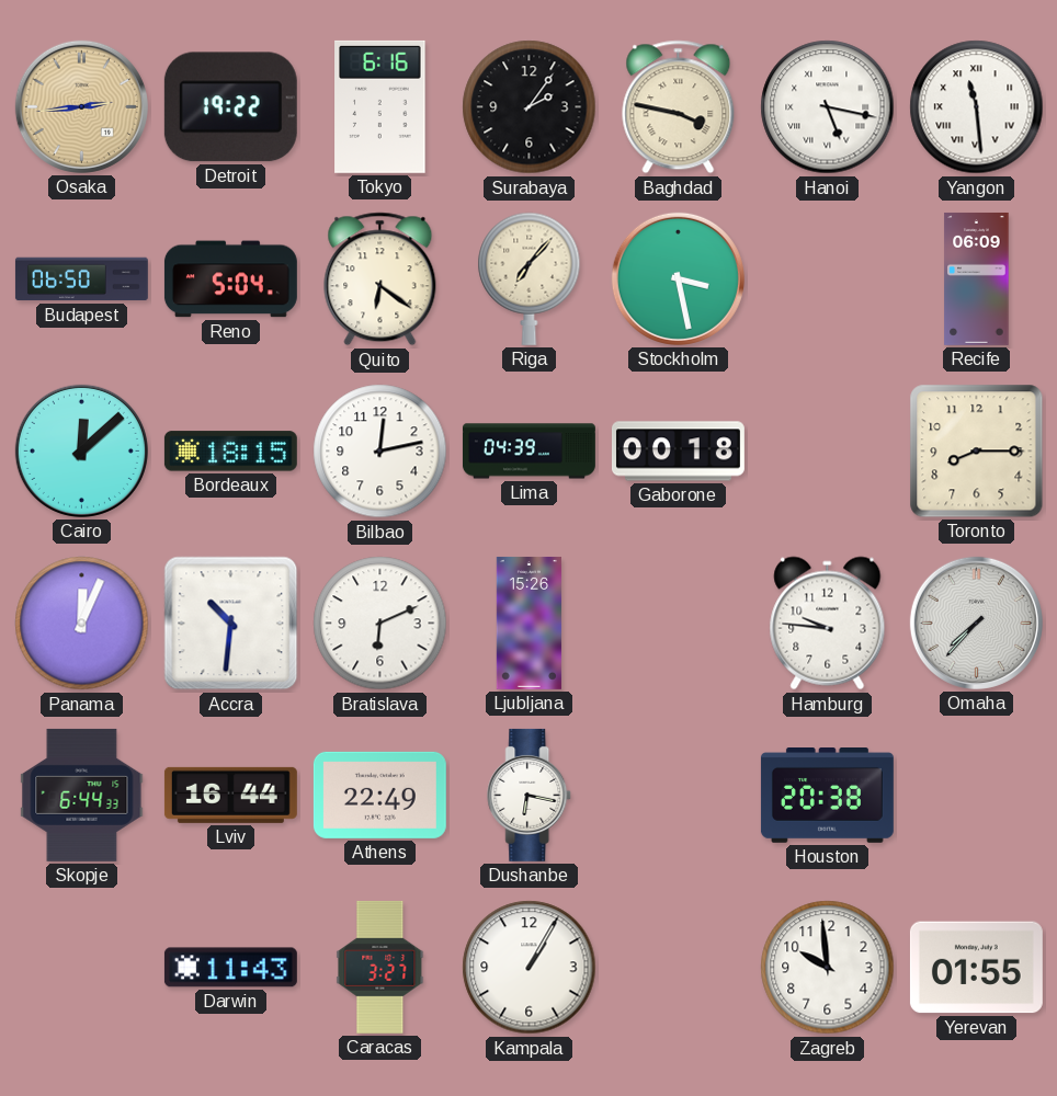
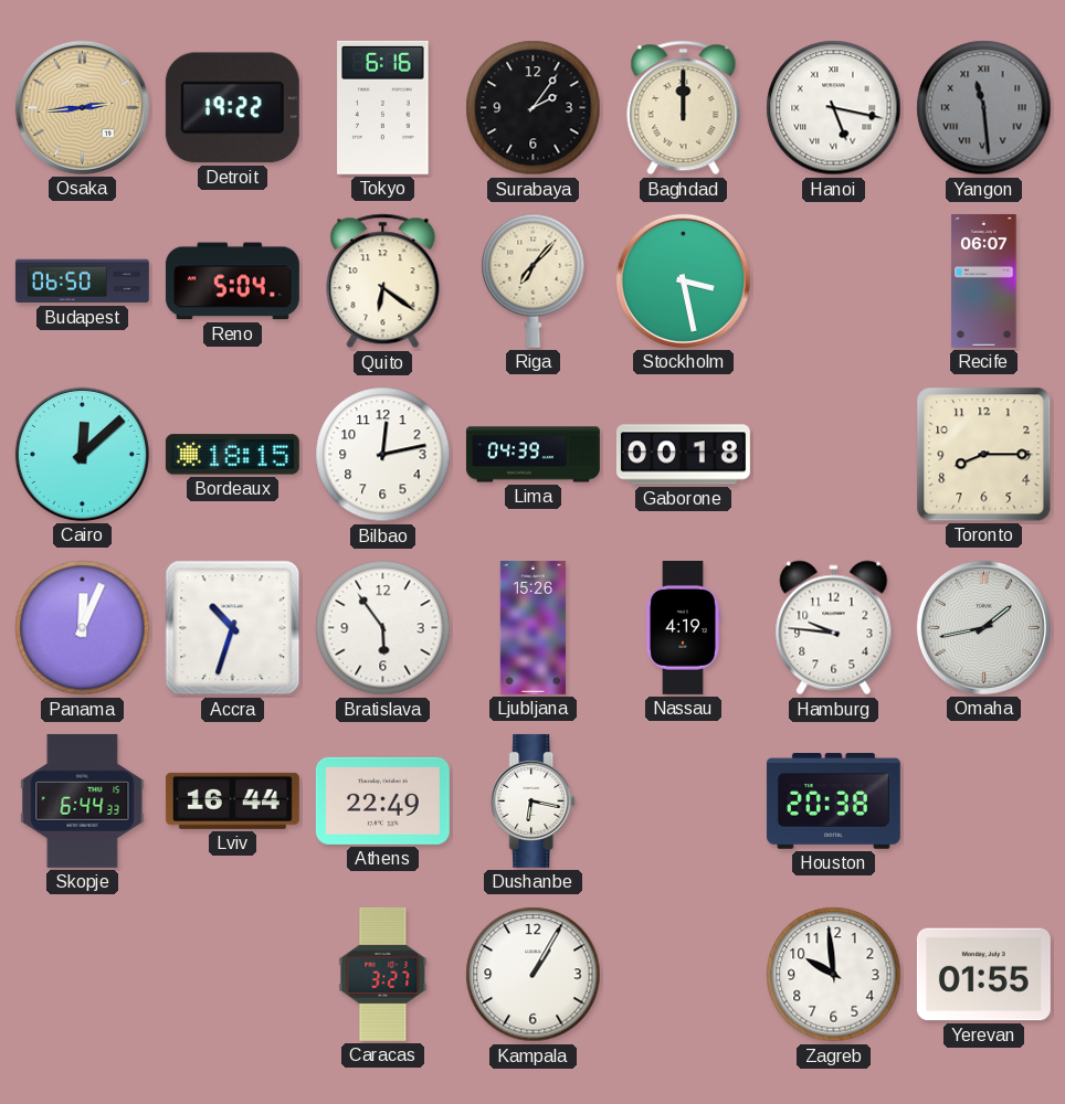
Baghdad: 3:47 -> 12:00 (684, 108)
Yangon dial: white -> grey (984, 108)
Recife: 06:09 -> 06:07 (984, 280)
Accra: 10:31 -> 10:33 (233, 628)
Bratislava: 6:11 -> 5:54 (383, 628)
Nassau: none -> 4:19 (683, 627)
Omaha: 7:37 -> 1:43 (983, 627)
Darwin: 11:43 -> none (230, 968)
